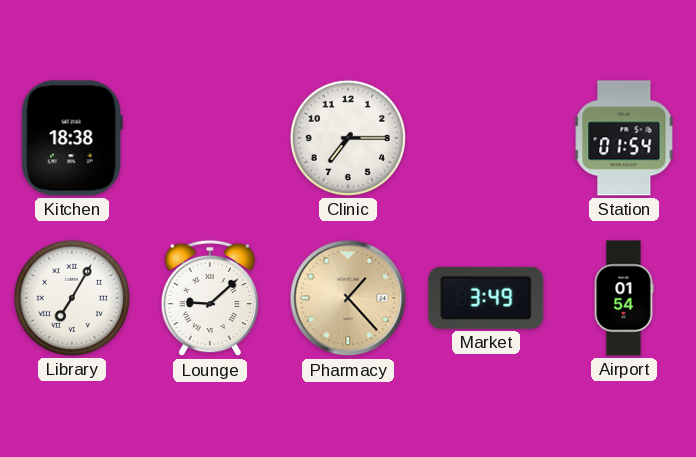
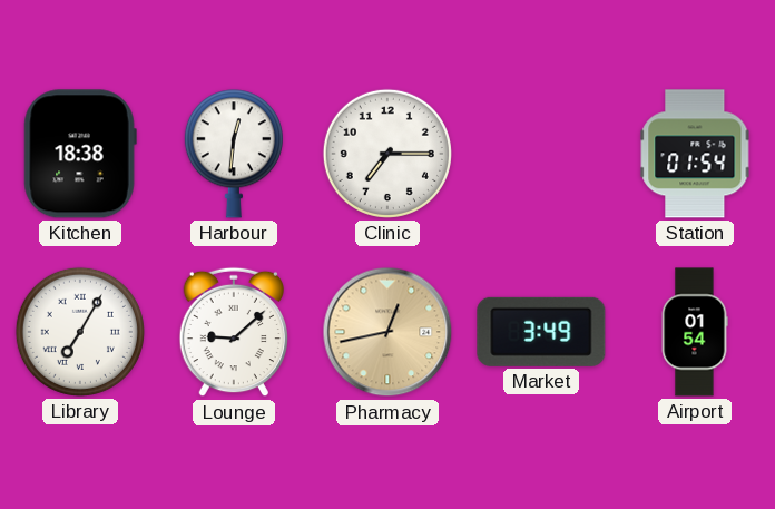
Harbour: none -> 12:31 (234, 154)
Pharmacy: 1:23 -> 12:43 (387, 332)
